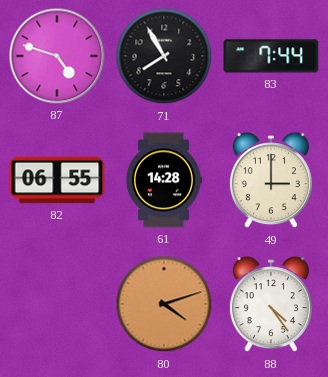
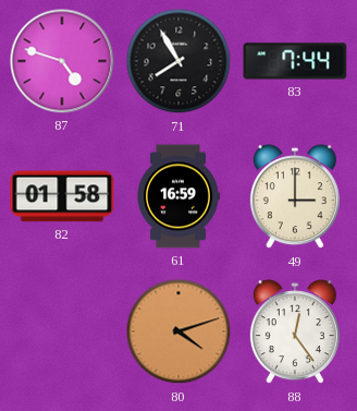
82: 06:55 -> 01:58 (62, 196)
61: 14:28 -> 16:59 (177, 196)
88: 4:24 -> 12:24 (295, 333)
